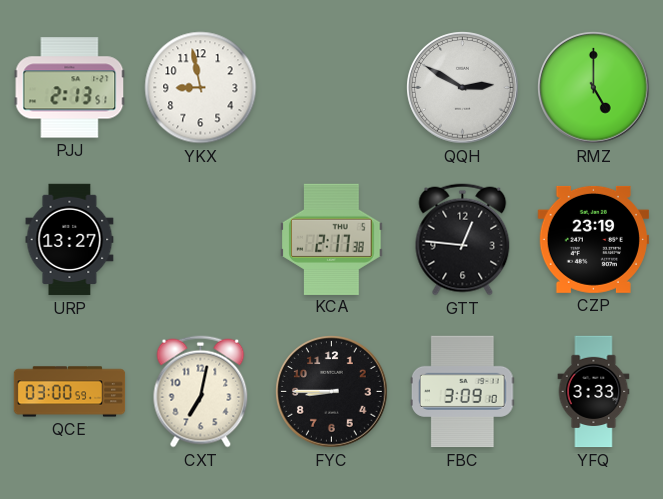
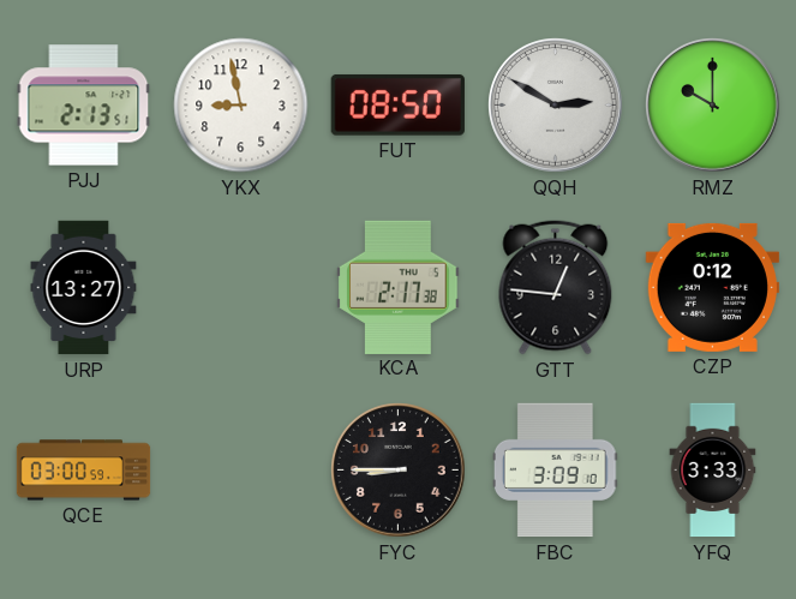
FUT: none -> 08:50 (397, 106)
RMZ: 5:00 -> 10:00 (713, 106)
CZP: 23:19 -> 0:12 (712, 287)
CXT: 7:02 -> none (201, 392)
